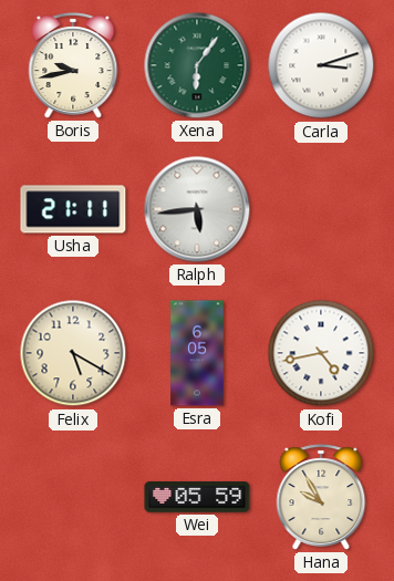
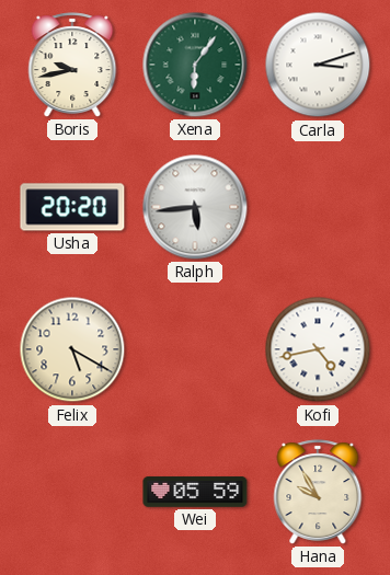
Usha: 21:11 -> 20:20 (72, 207)
Esra: 6:05 -> none (197, 353)
